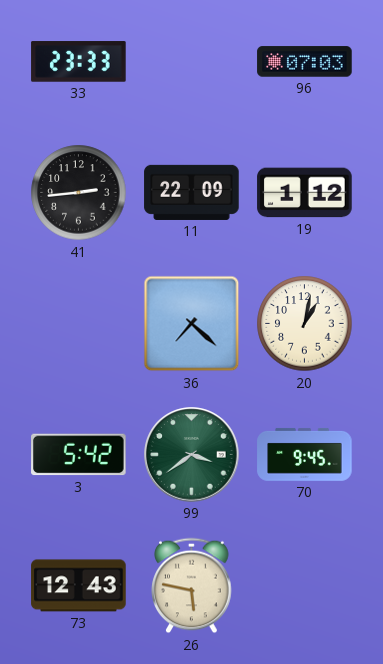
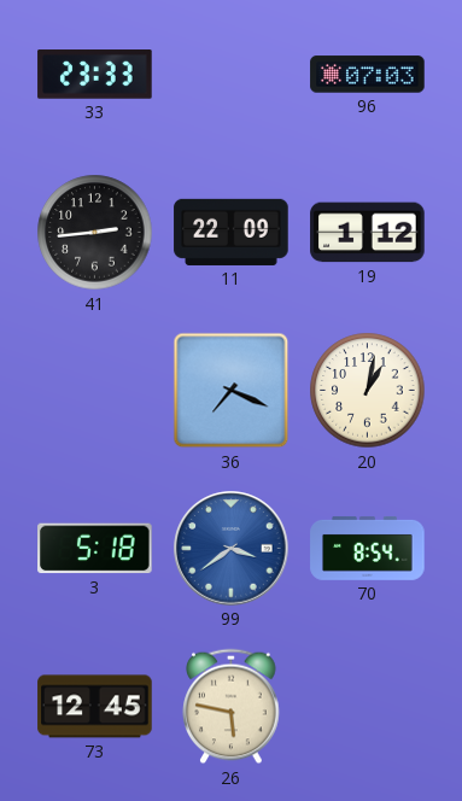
36: 7:22 -> 7:19 (232, 391)
3: 5:42 -> 5:18 (95, 549)
99 dial: green -> blue (232, 549)
70: 9:45 -> 8:54 (368, 548)
73: 12:43 -> 12:45 (95, 707)
